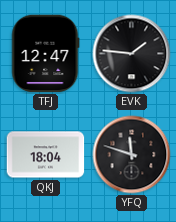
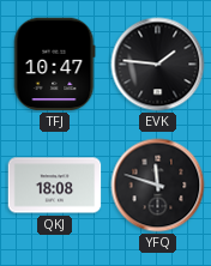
TFJ: 12:47 -> 10:47 (54, 65)
QKJ: 18:04 -> 18:08 (55, 186)
